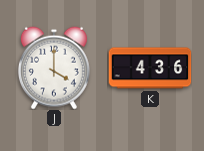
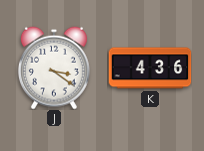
J: 4:00 -> 3:21 (54, 68)
